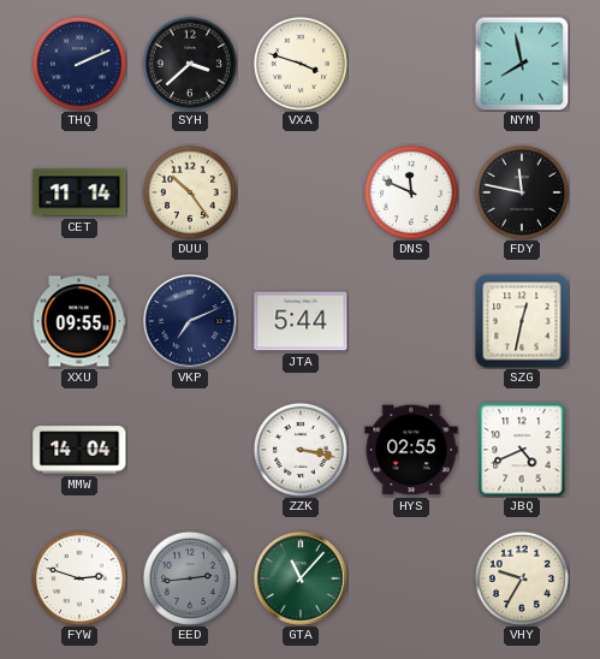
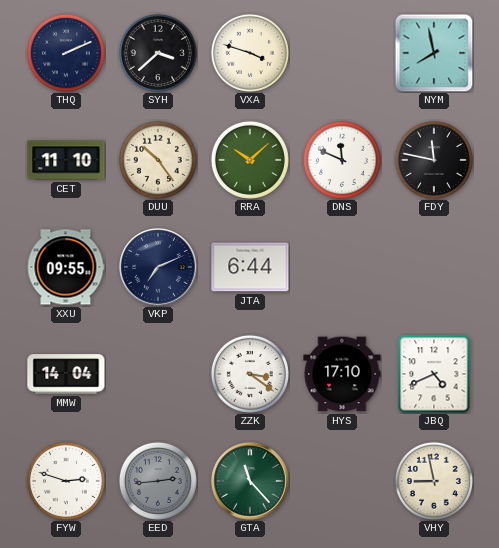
CET: 11:14 -> 11:10 (66, 160)
RRA: none -> 10:08 (250, 160)
JTA: 5:44 -> 6:44 (250, 267)
SZG: 12:32 -> none (522, 321)
ZZK: 3:17 -> 3:21 (250, 374)
HYS: 02:55 -> 17:10 (342, 374)
GTA: 11:07 -> 11:23 (250, 481)
VHY: 9:35 -> 8:58 (434, 481)
